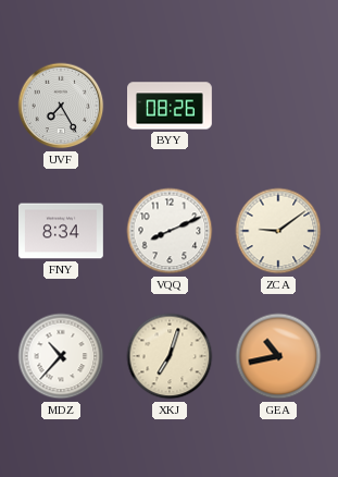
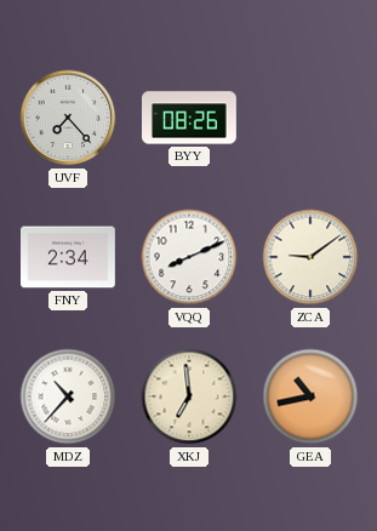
UVF: 7:25 -> 7:23 (68, 118)
FNY: 8:34 -> 2:34 (69, 257)
XKJ: 7:03 -> 6:59 (189, 396)
